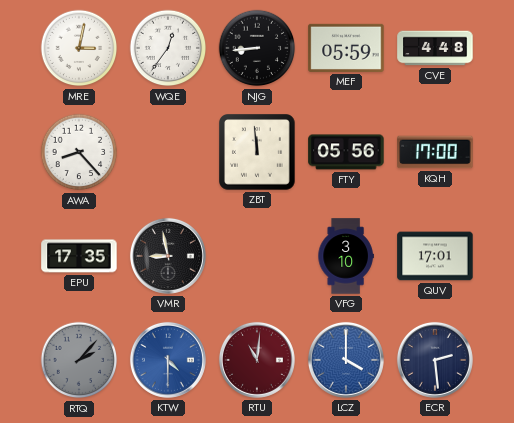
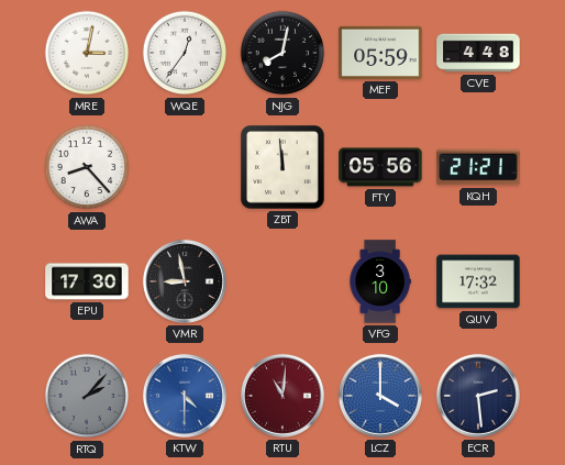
NJG: 8:44 -> 8:02 (282, 53)
KQH: 17:00 -> 21:21 (478, 167)
EPU: 17:35 -> 17:30 (87, 281)
QUV: 17:01 -> 17:32 (478, 281)
